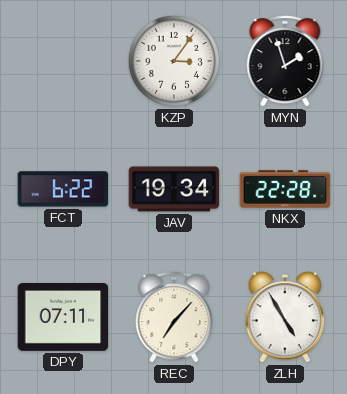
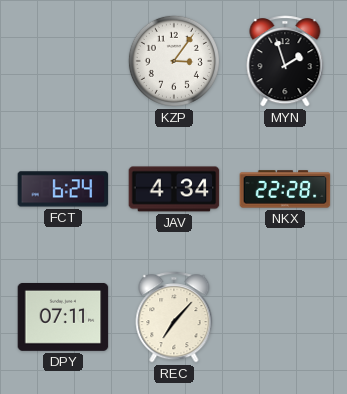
FCT: 6:22 -> 6:24 (63, 189)
JAV: 19:34 -> 4:34 (174, 189)
ZLH: 4:55 -> none (285, 317)
